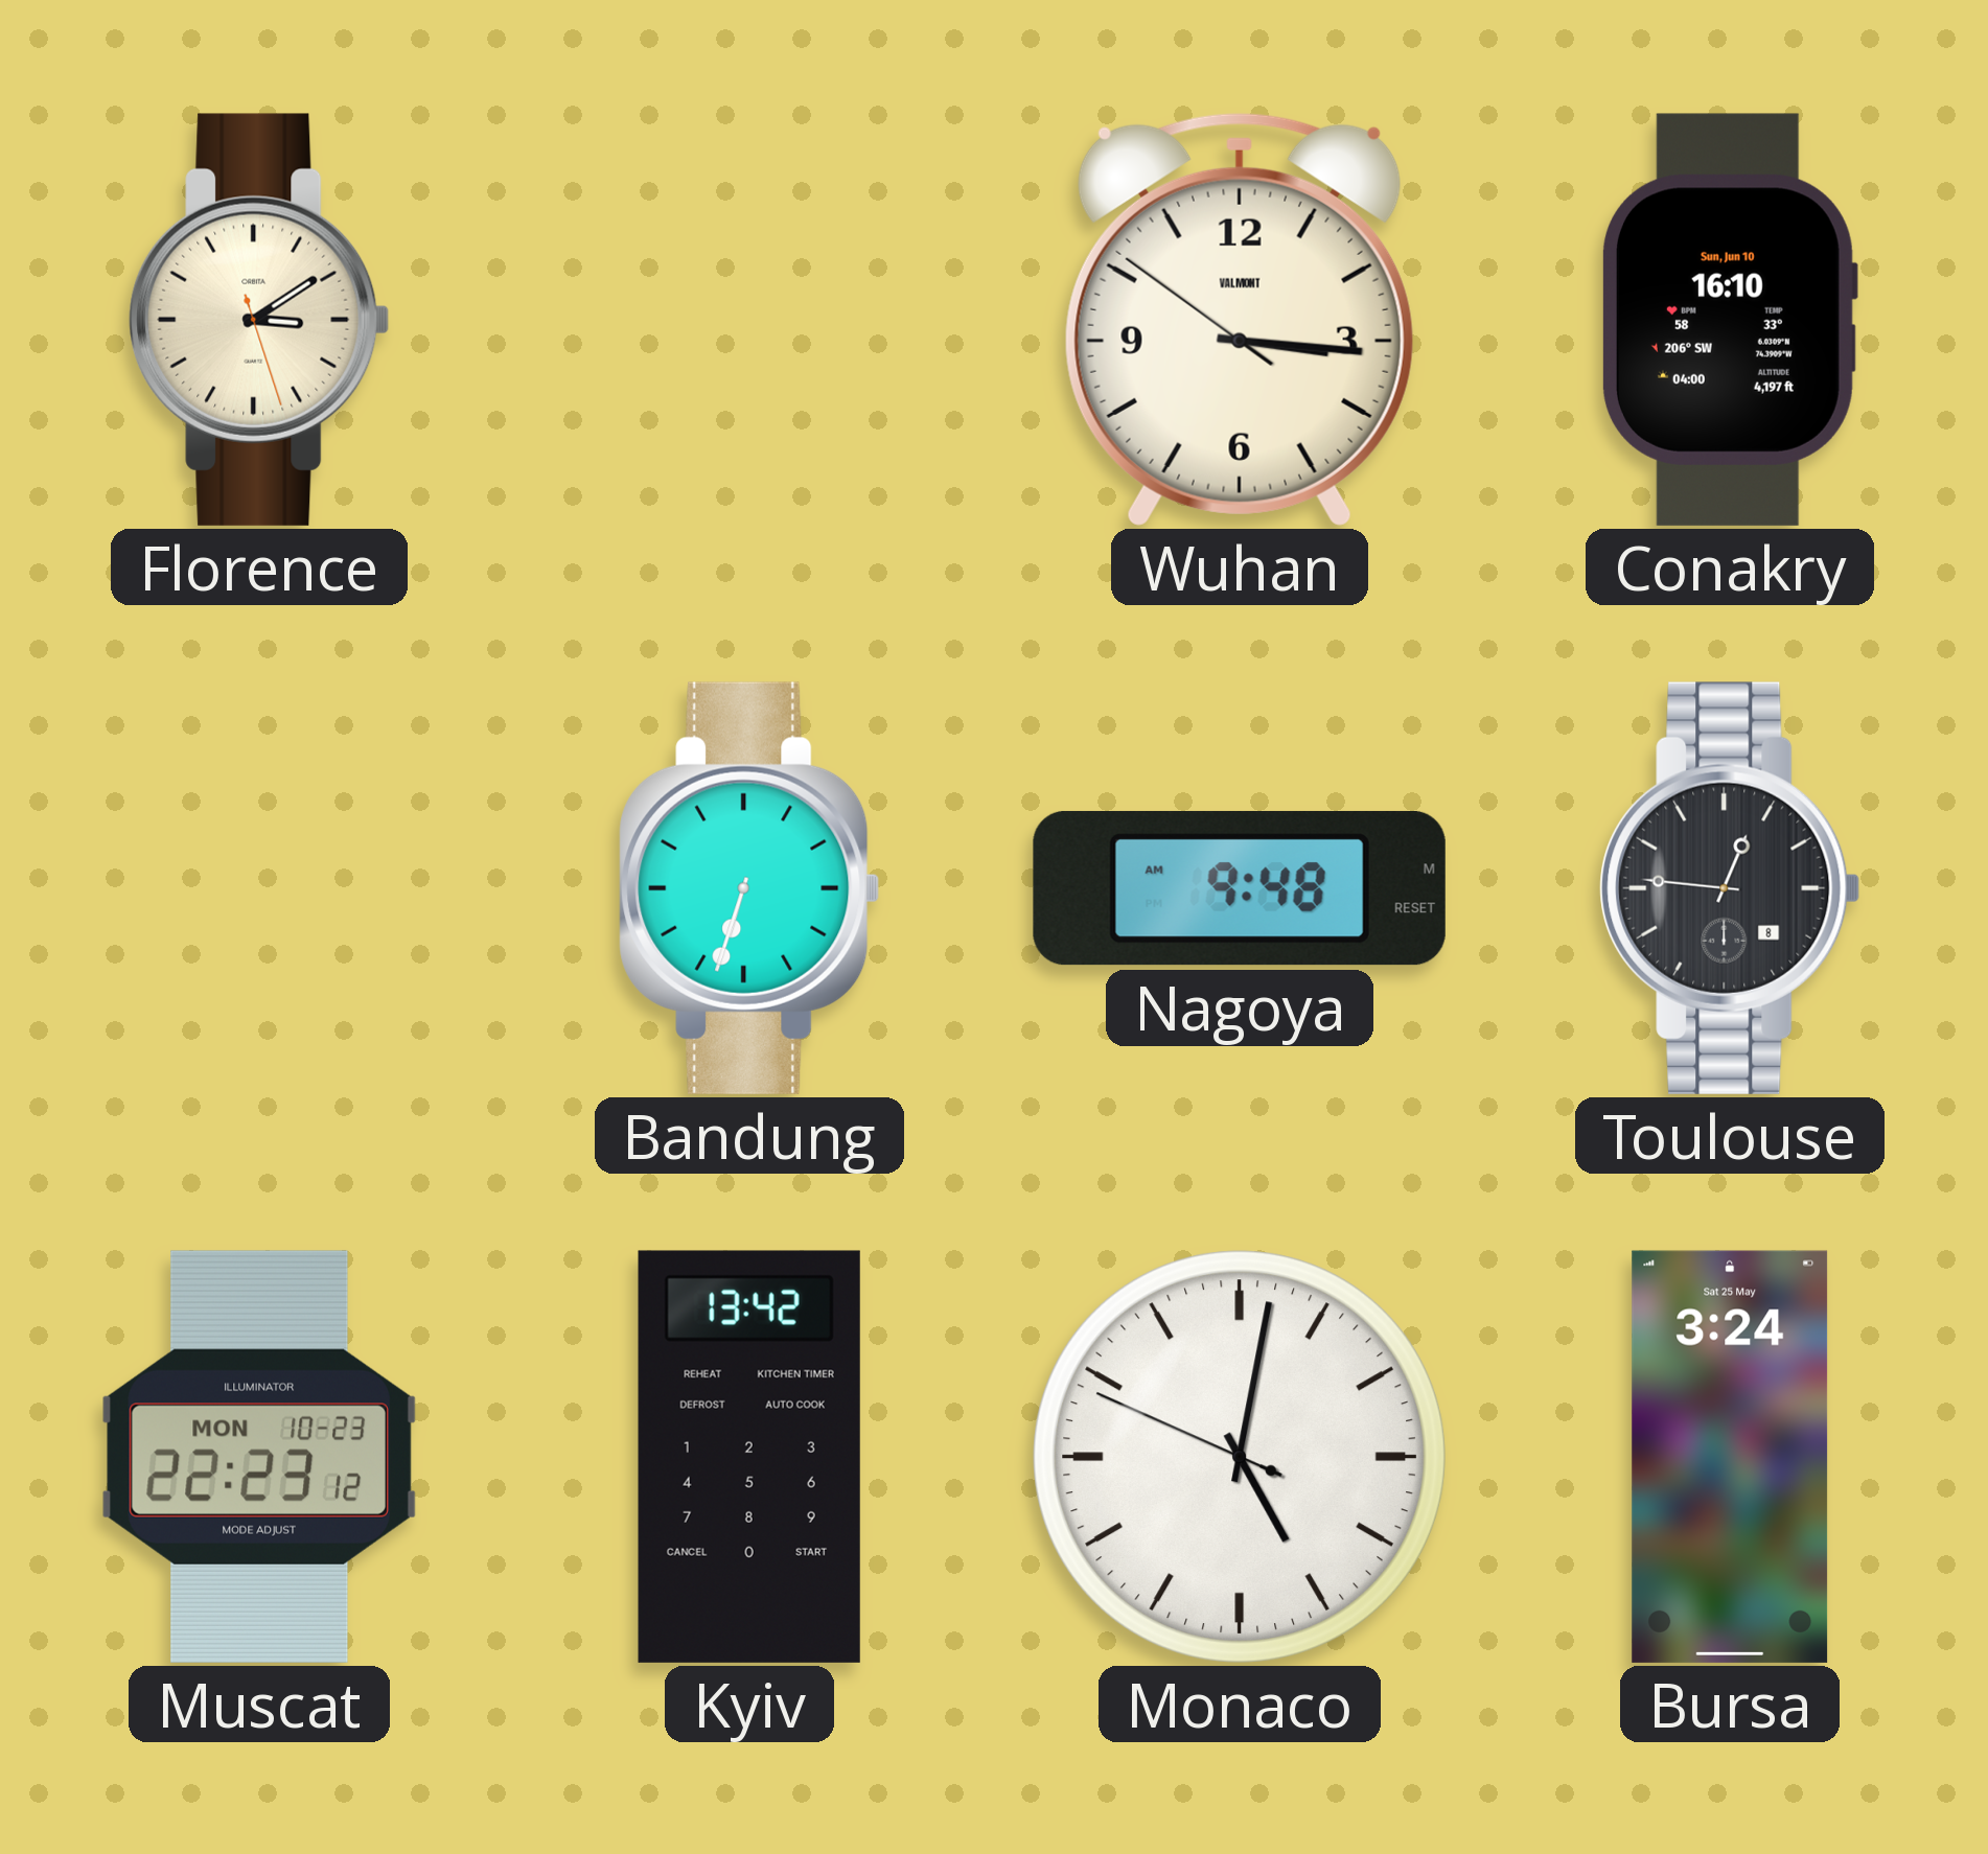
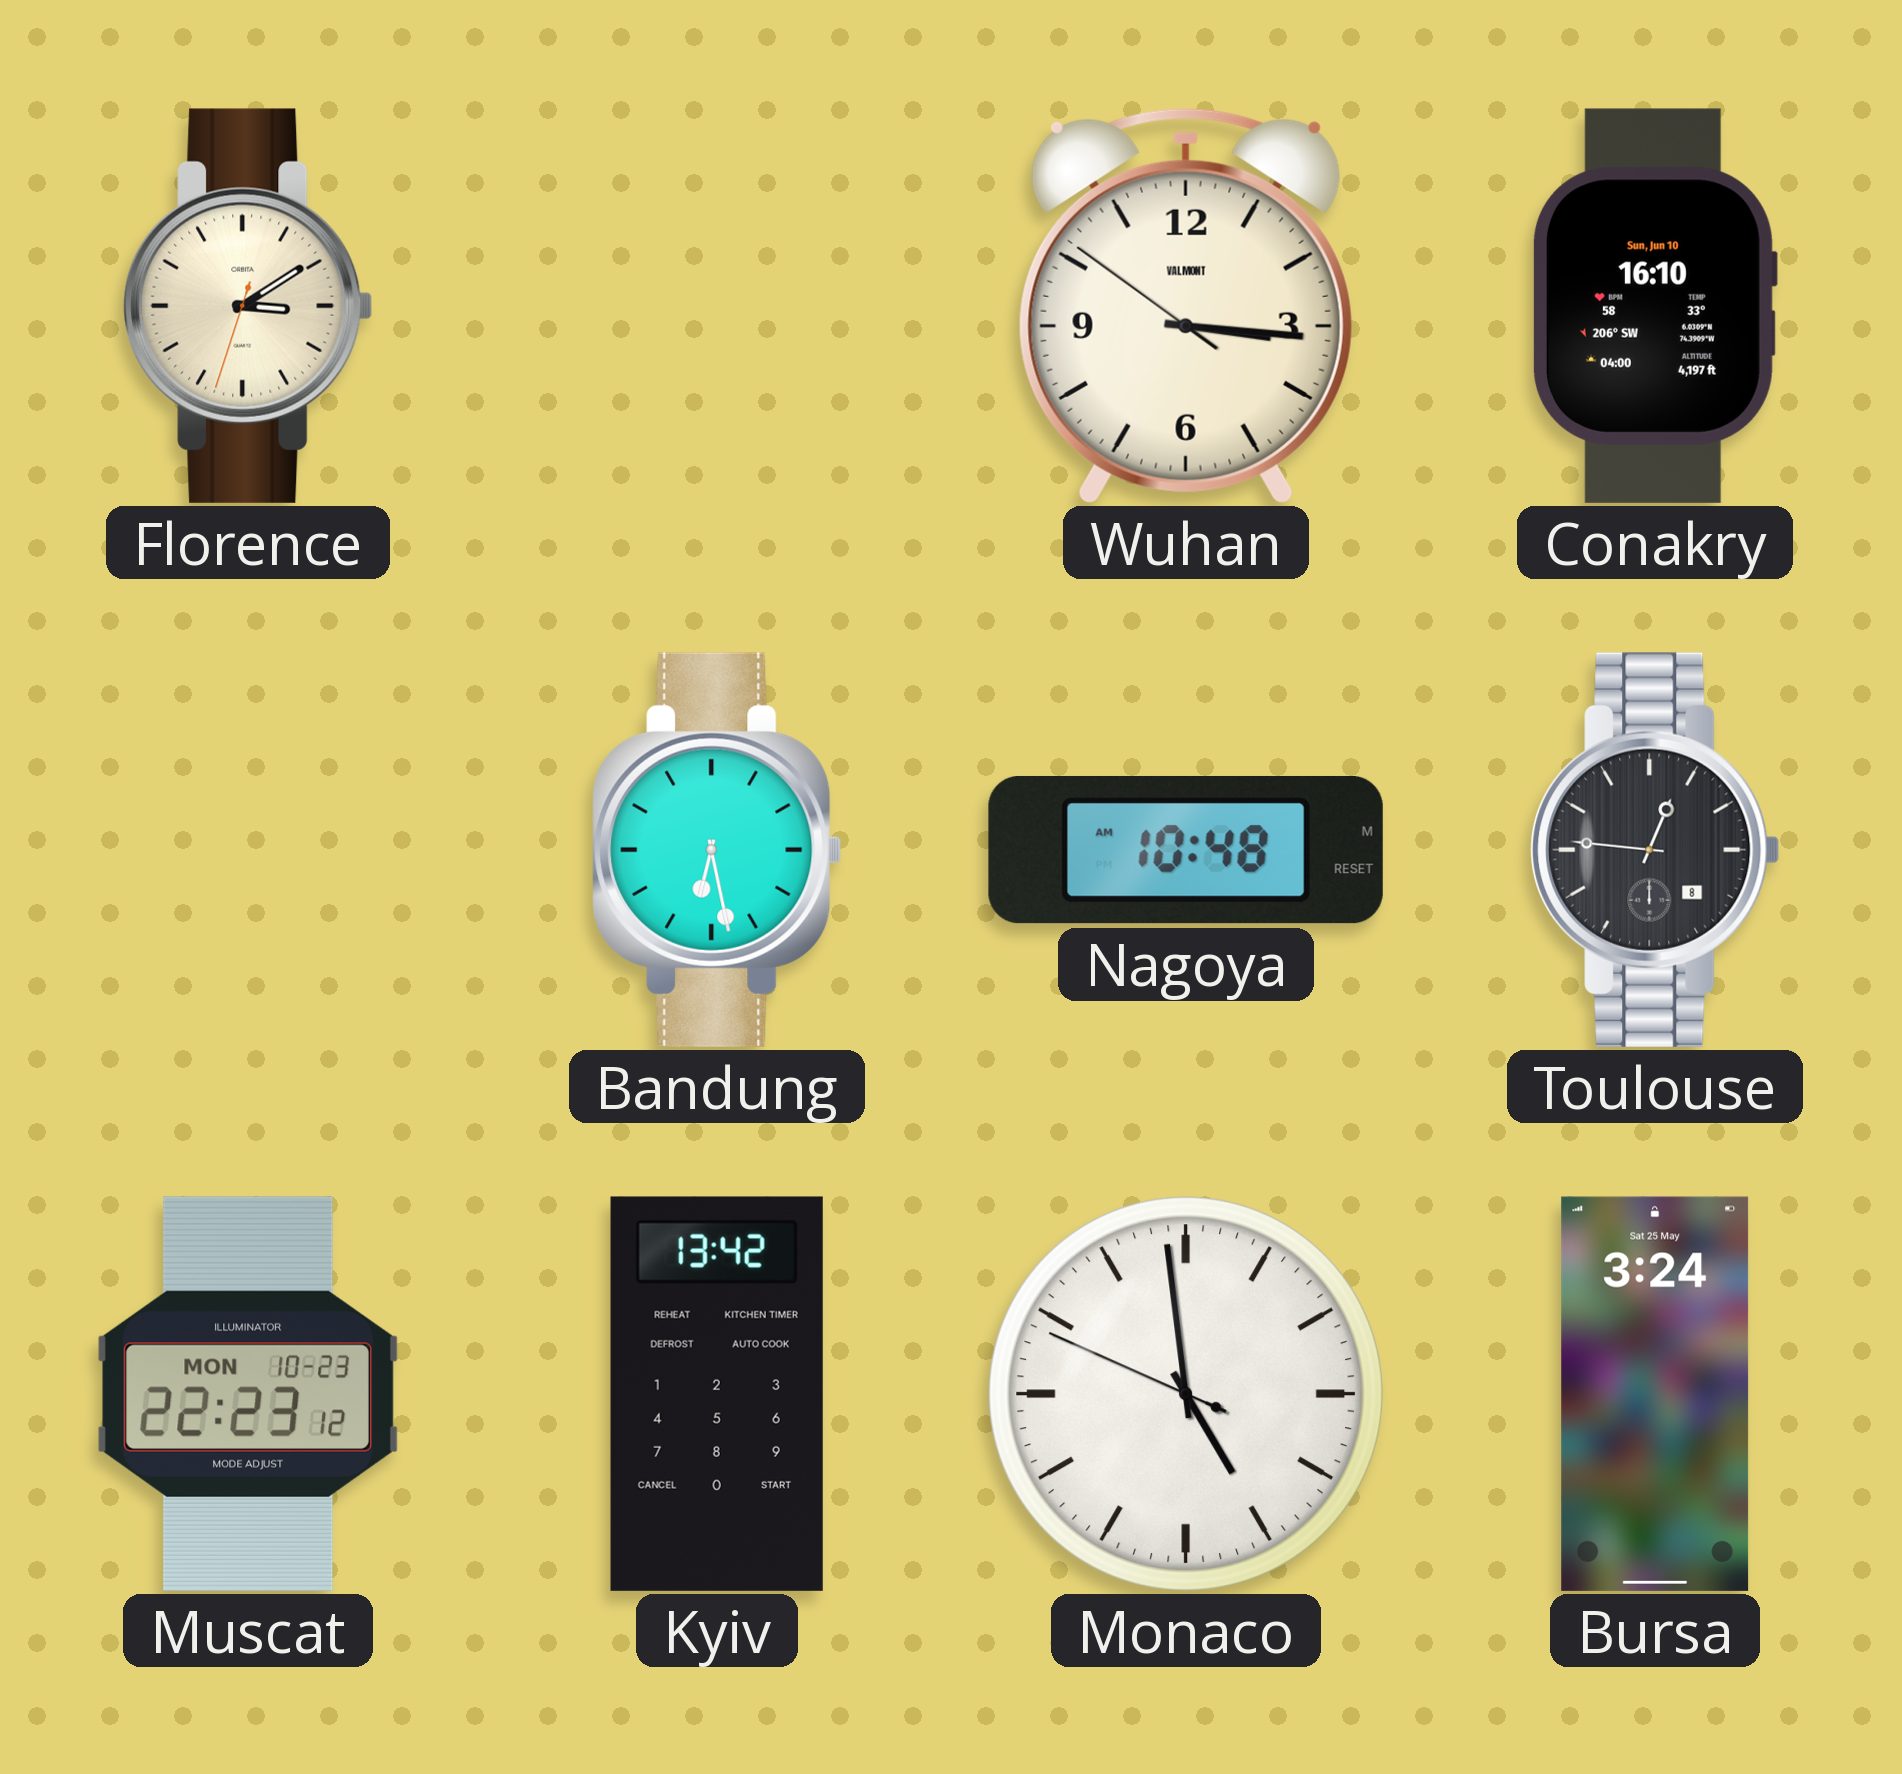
Florence: 3:09:27 -> 3:09:33 (248, 306)
Bandung: 6:33 -> 6:28 (717, 850)
Nagoya: 9:48 -> 10:48 (1186, 850)
Monaco: 5:01 -> 4:58 (1186, 1394)
